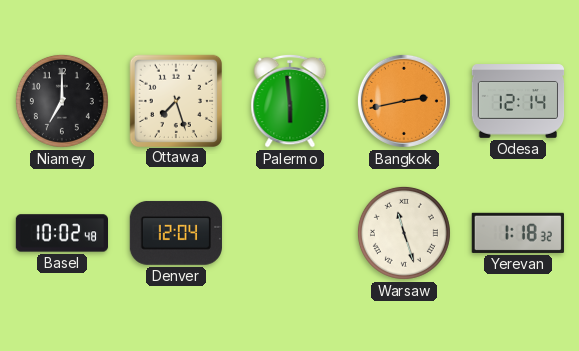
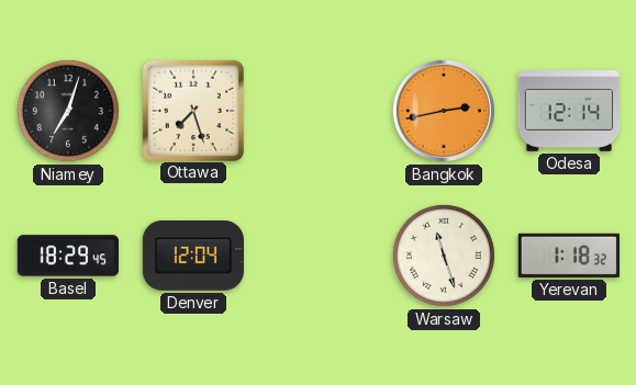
Niamey: 7:00 -> 7:03 (68, 111)
Palermo: 5:59 -> none (290, 101)
Basel: 10:02 -> 18:29 (67, 256)
